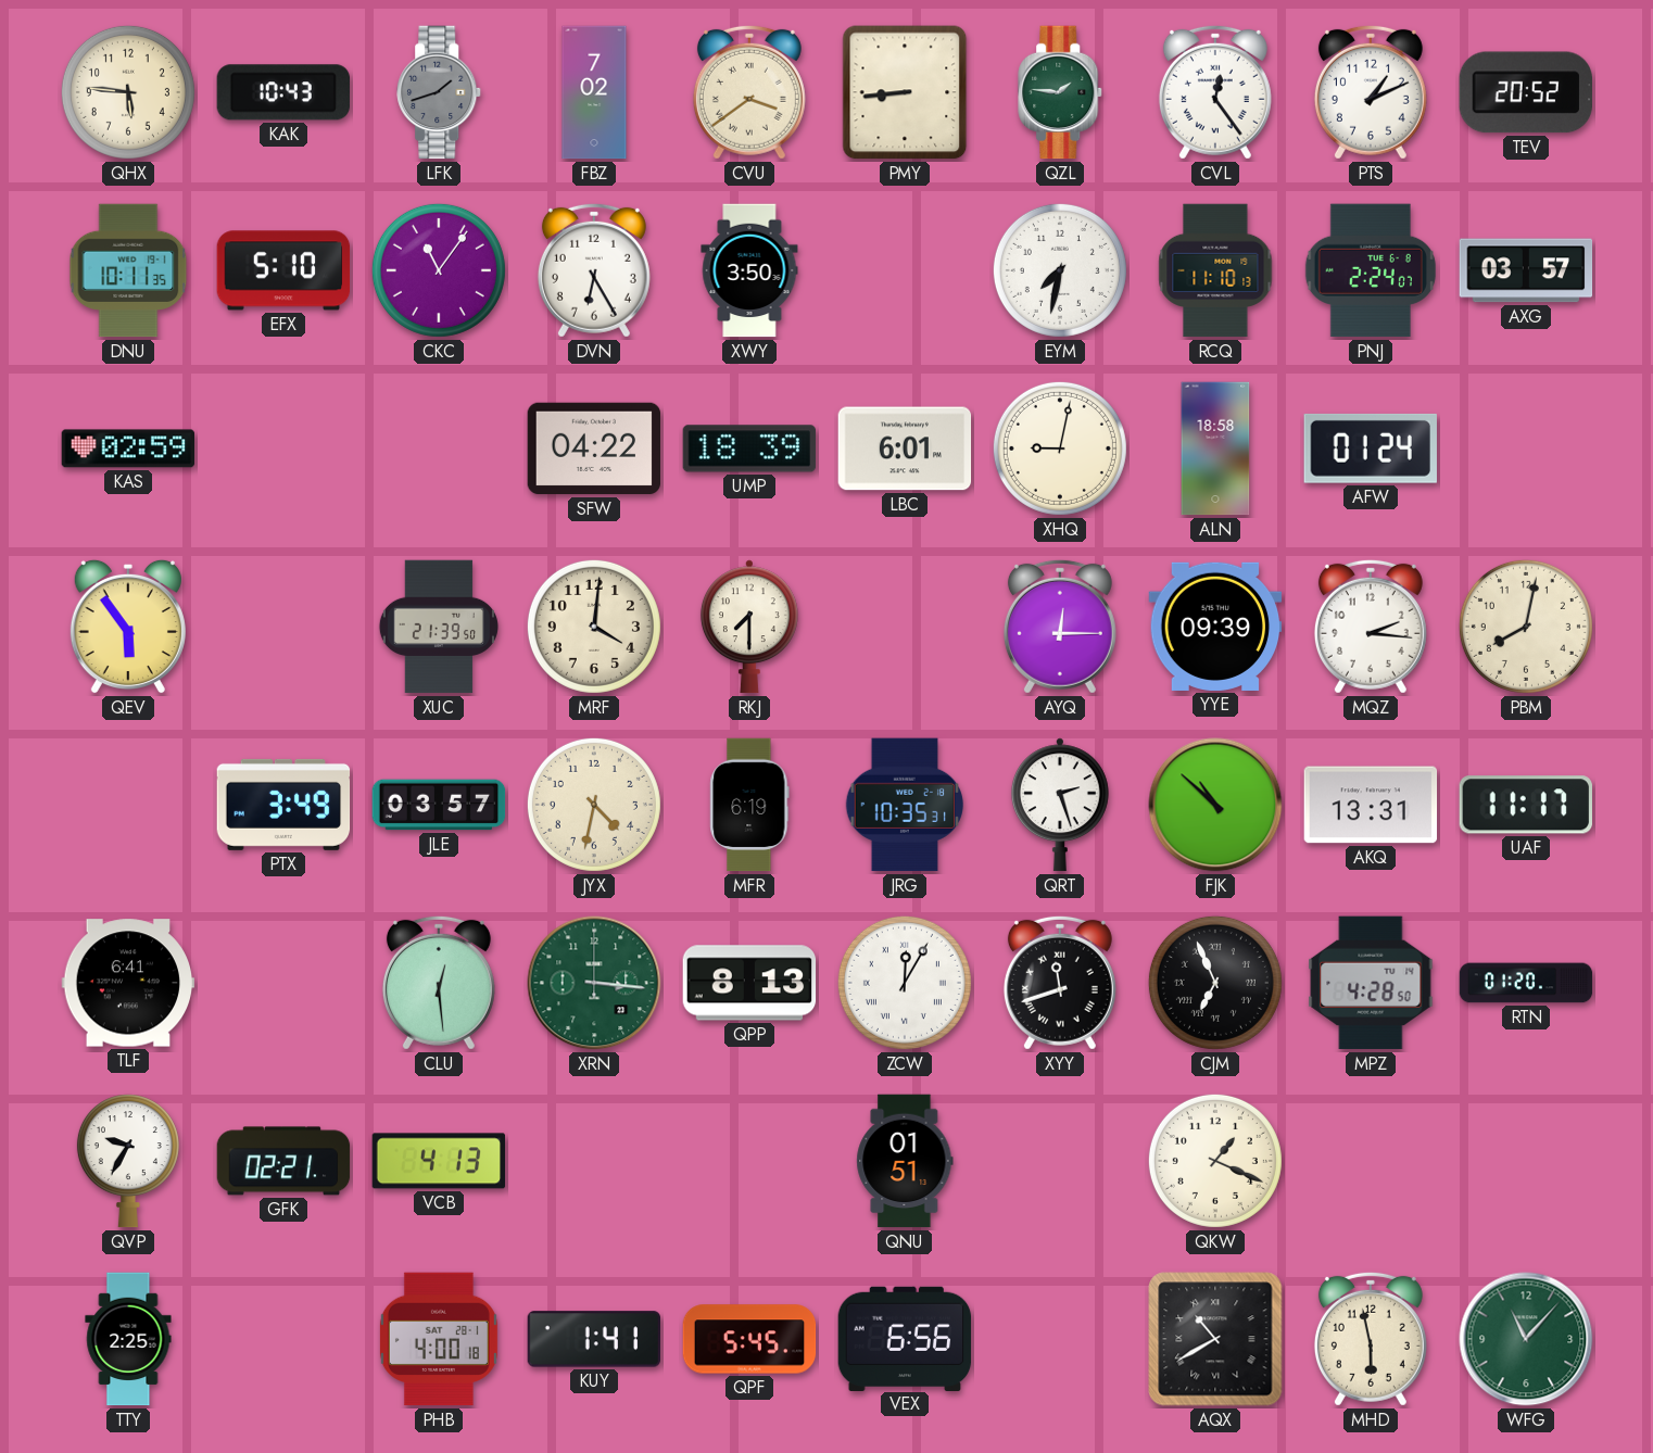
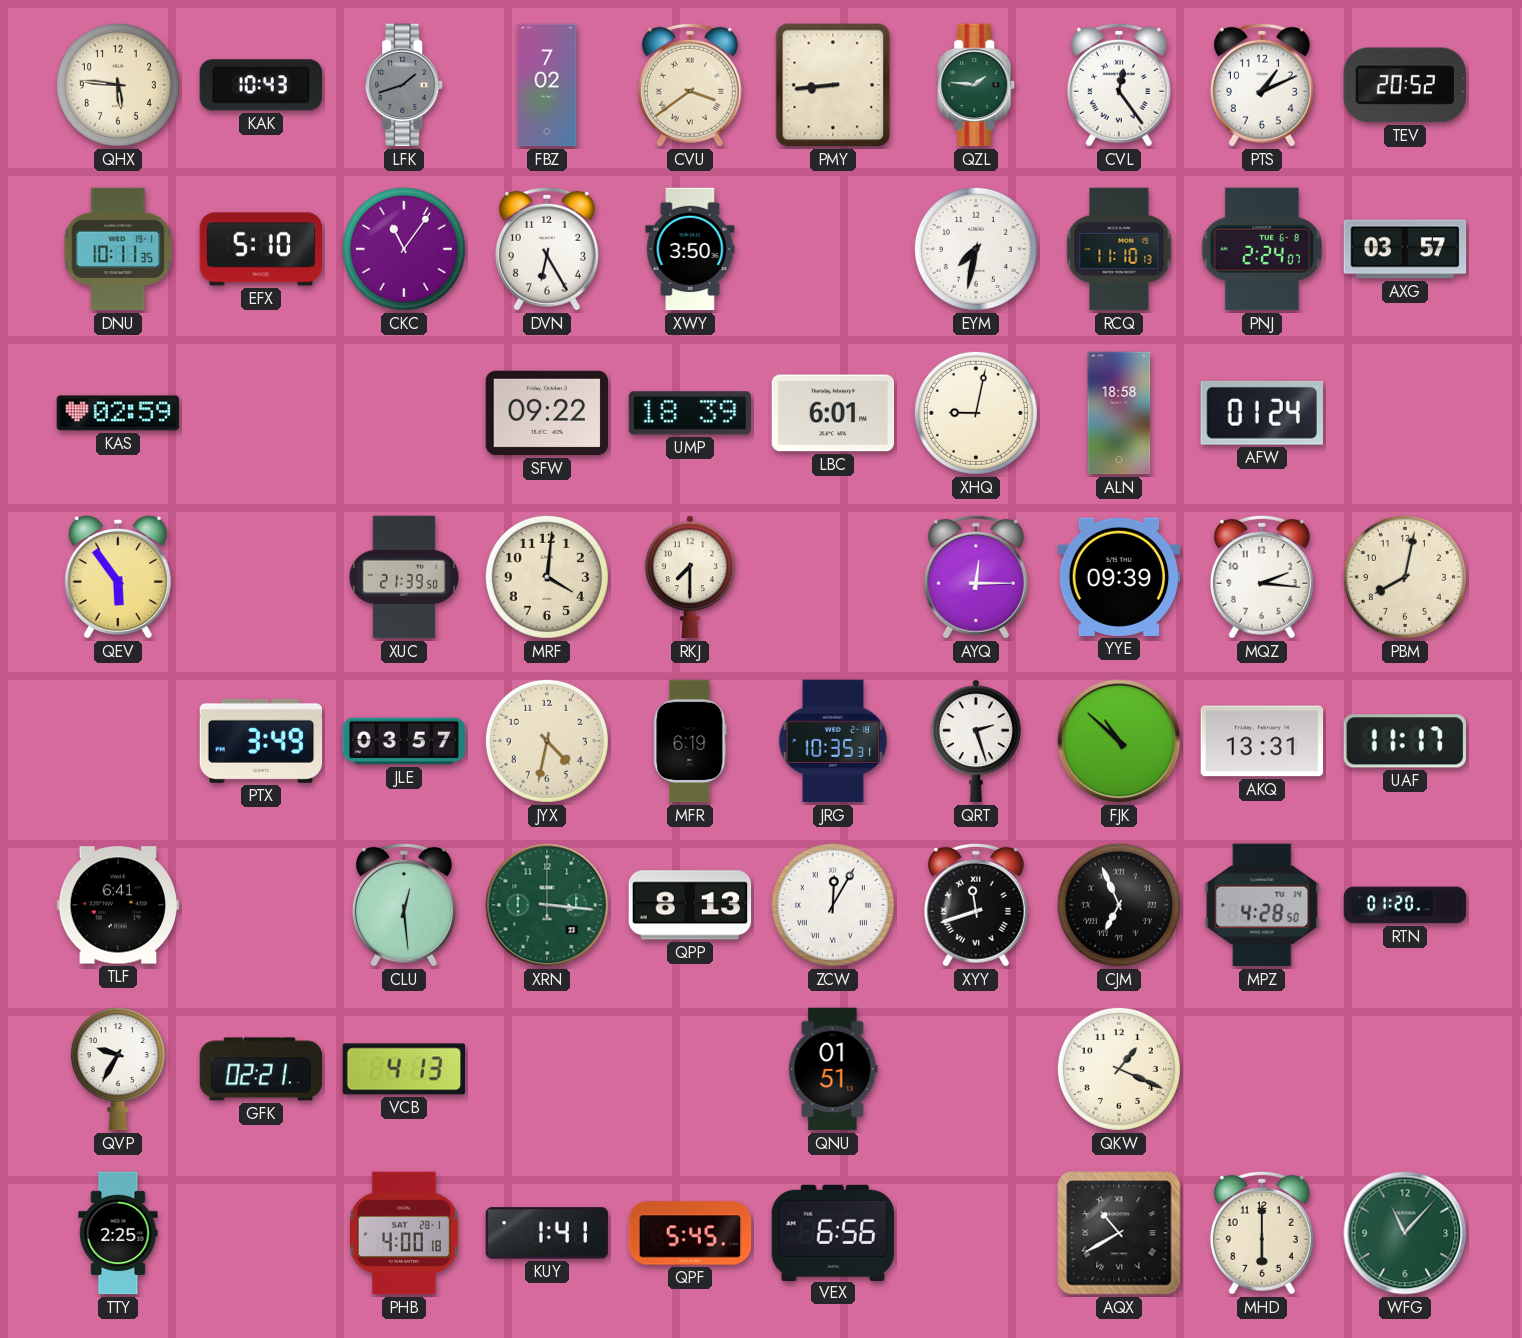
SFW: 04:22 -> 09:22 (547, 413)
MHD: 5:58 -> 6:00 (1262, 1233)
